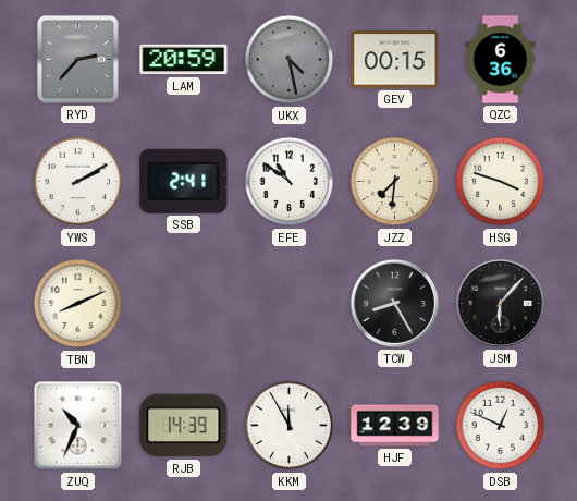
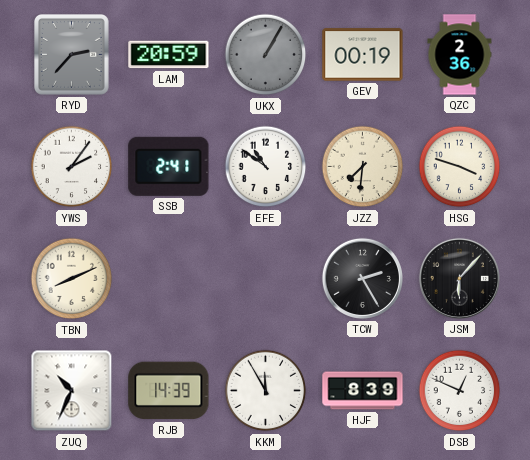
UKX: 4:28 -> 1:05 (266, 55)
GEV: 00:15 -> 00:19 (363, 55)
QZC: 6:36 -> 2:36 (460, 55)
YWS: 2:10 -> 2:06 (72, 167)
TCW: 8:25 -> 2:25 (362, 278)
HJF: 12:39 -> 8:39 (363, 391)
